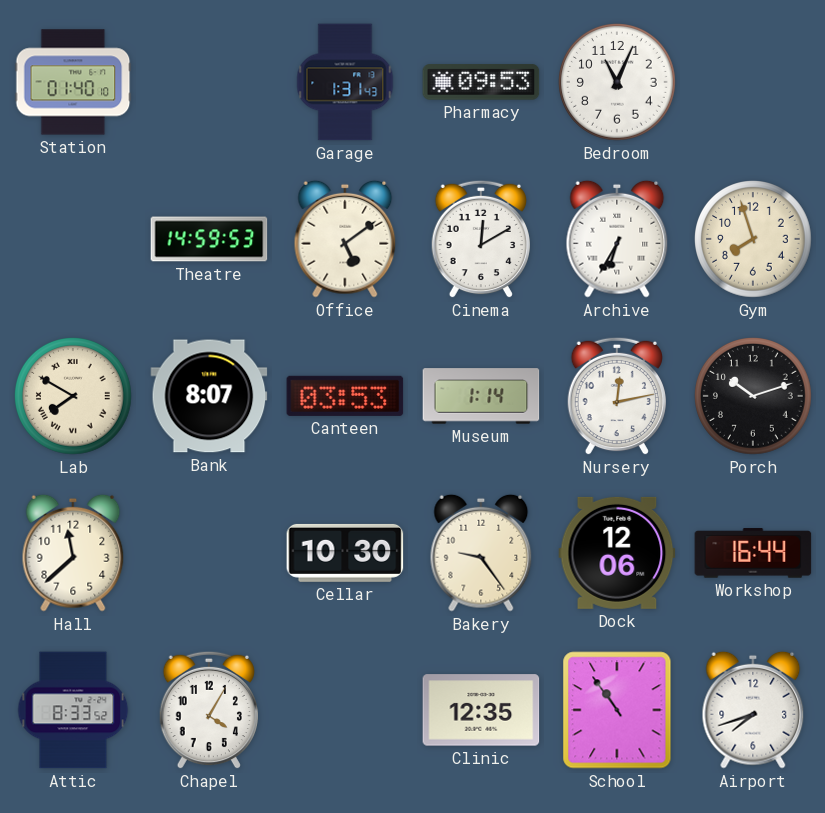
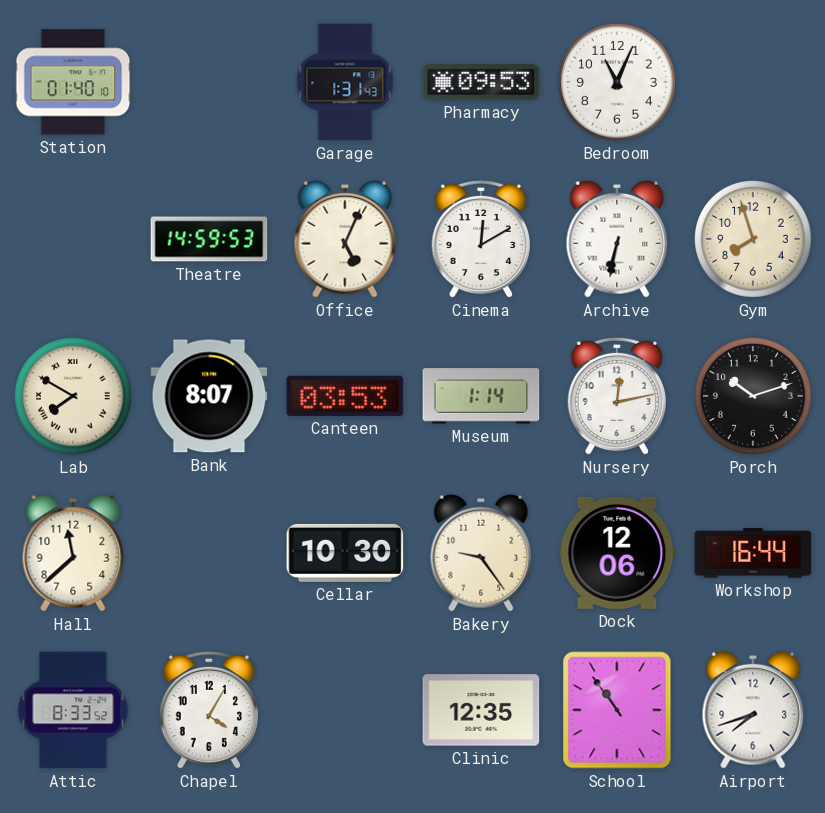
Office: 5:09 -> 5:04 (345, 239)
Archive: 6:35 -> 6:32 (617, 239)
